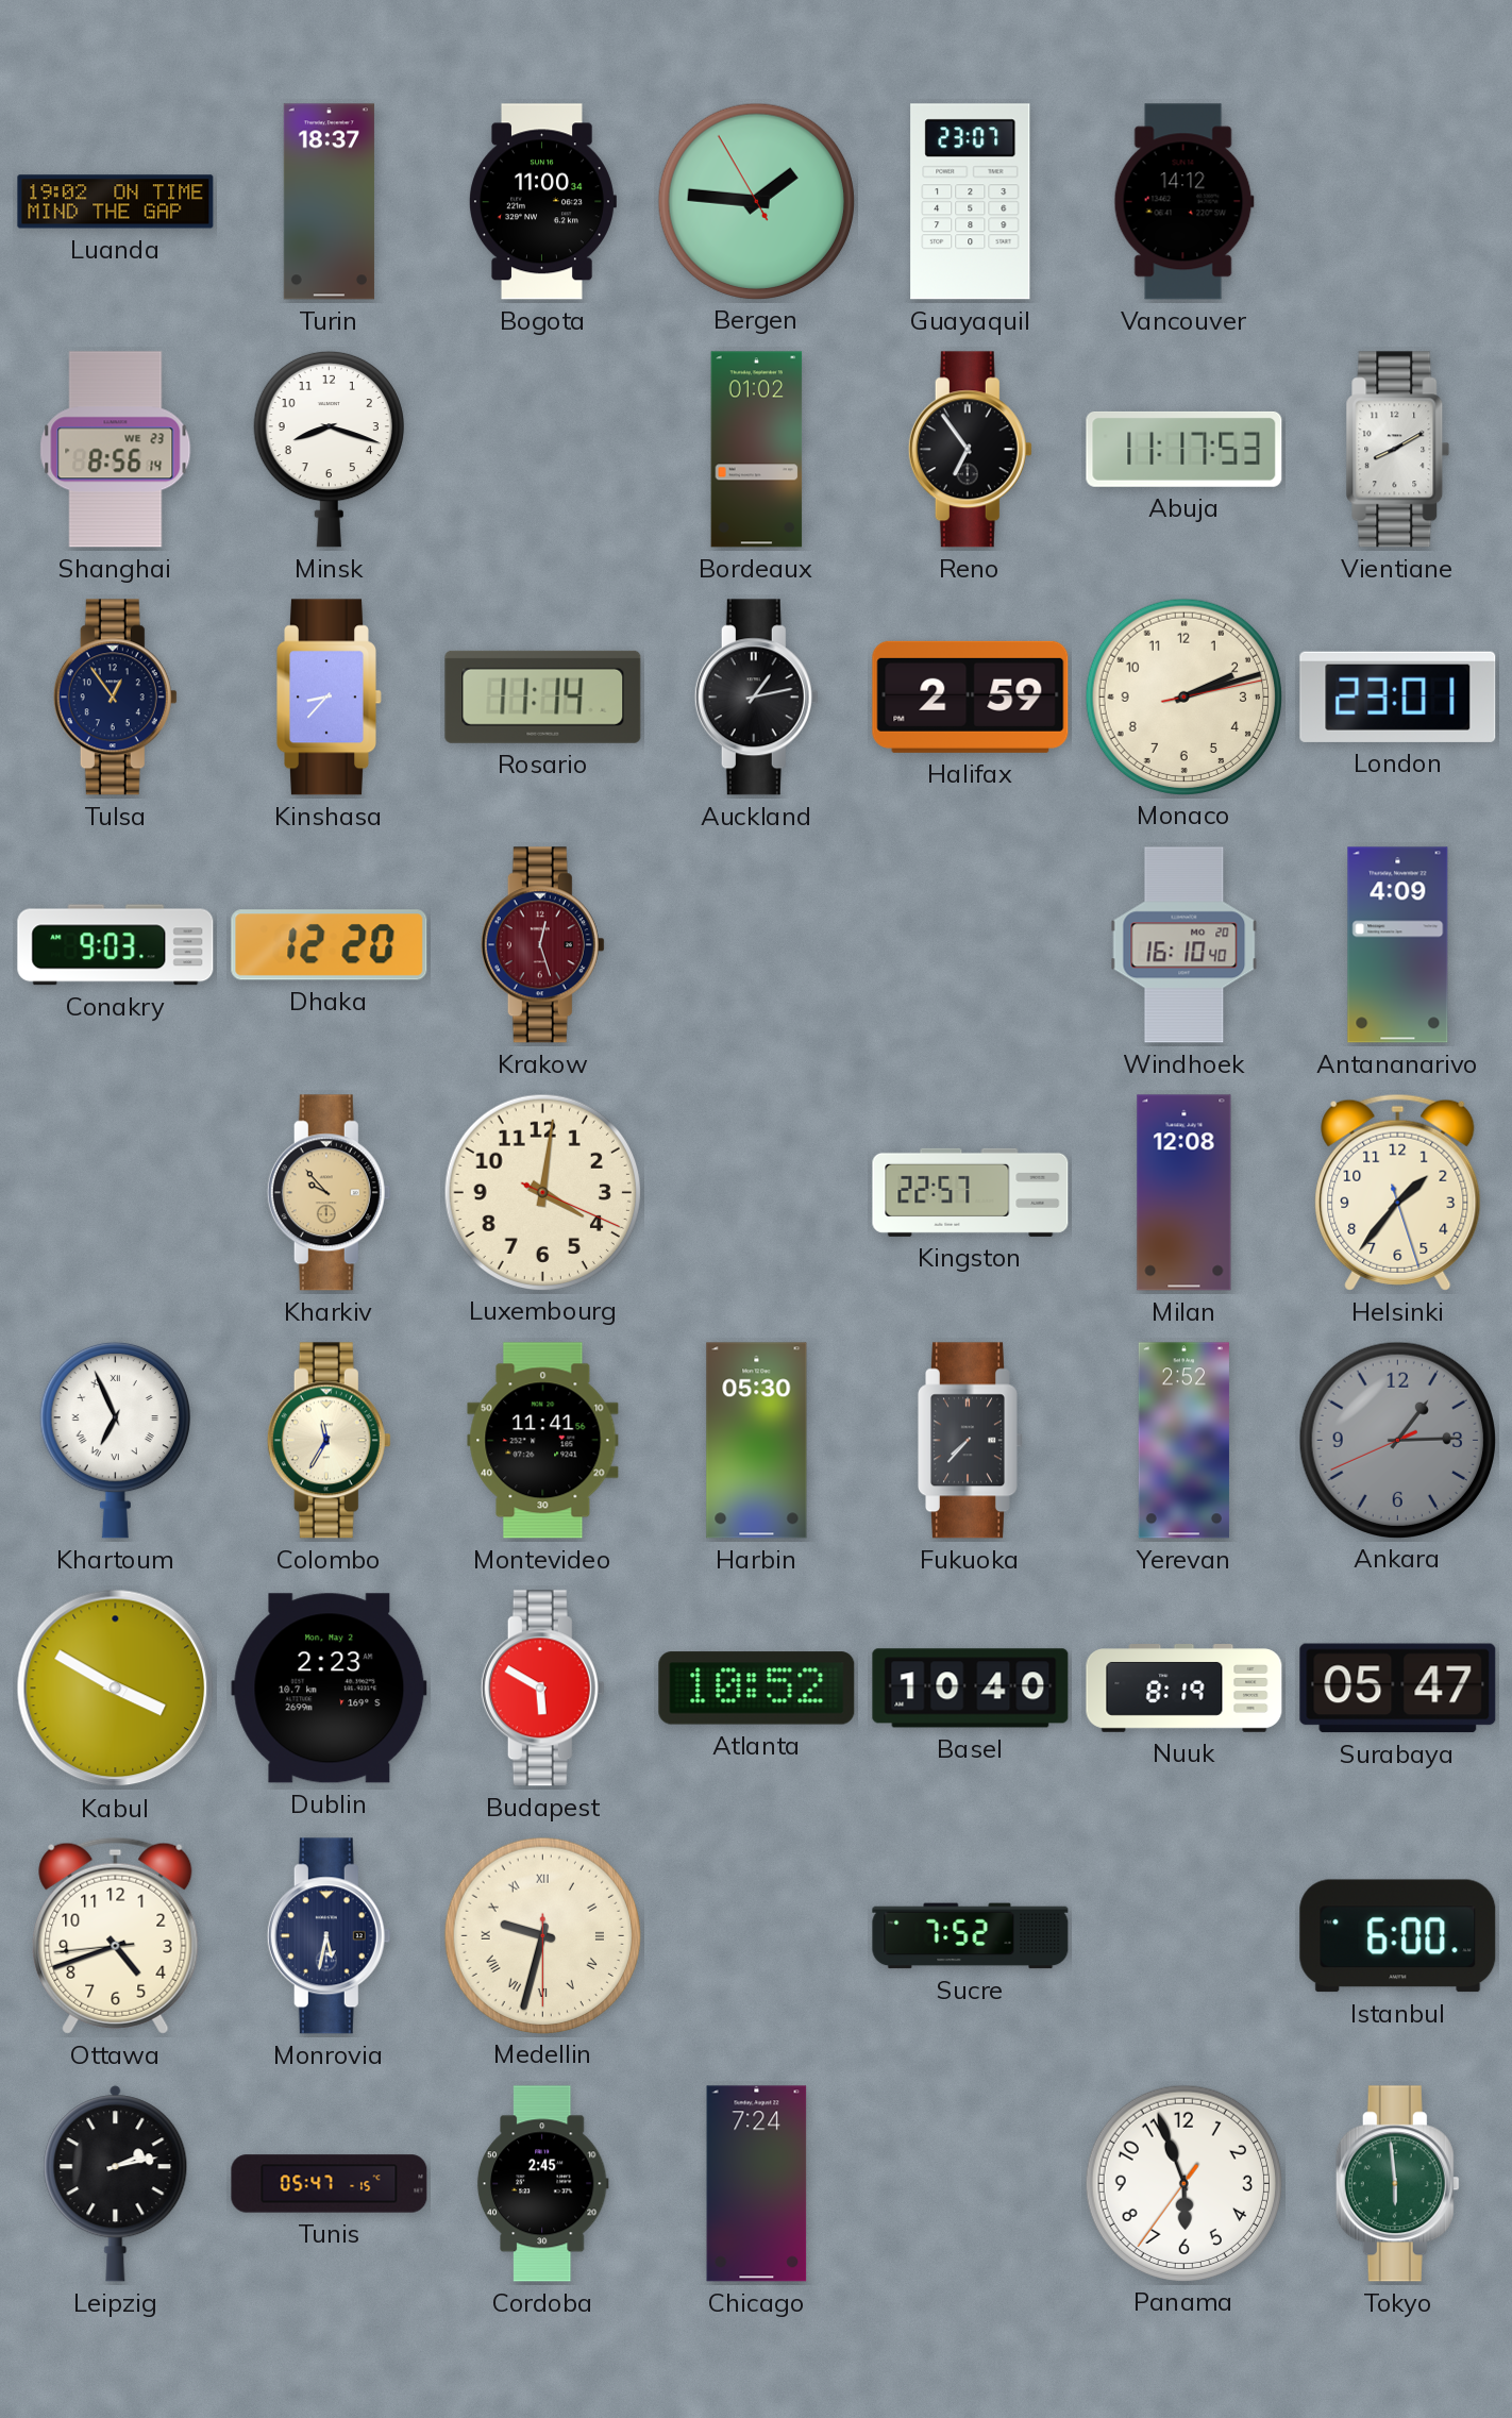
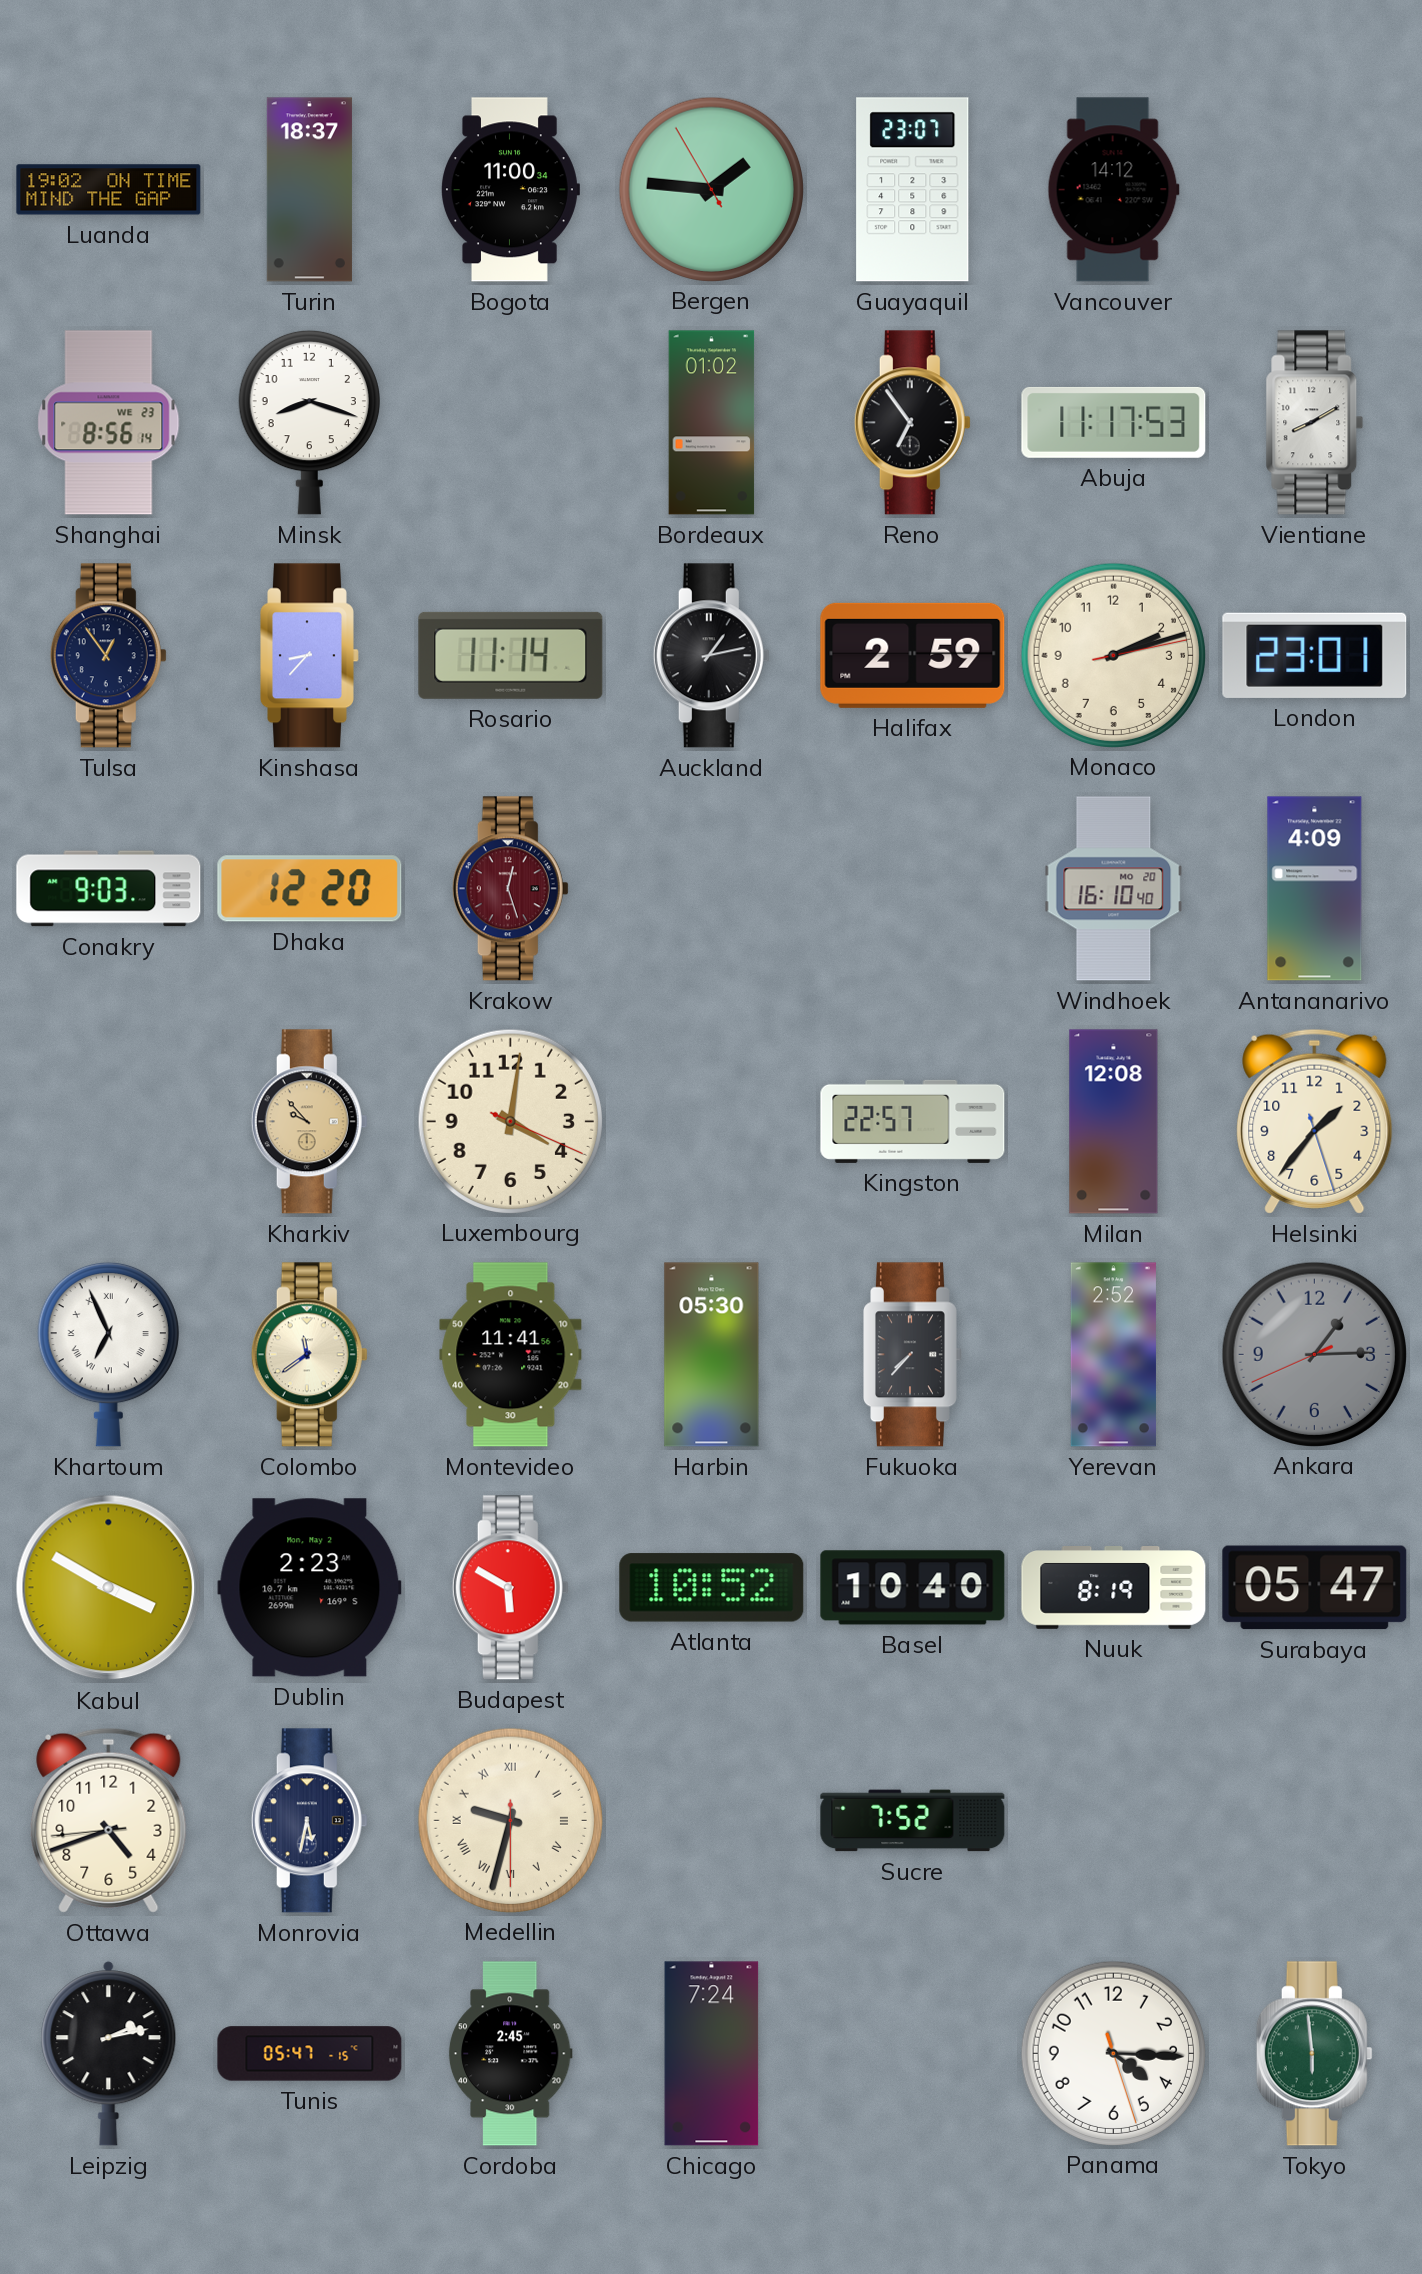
Colombo: 11:35 -> 11:39 (309, 1355)
Istanbul: 6:00 -> none (1398, 1936)
Panama: 5:56 -> 4:15 (1113, 2053)
